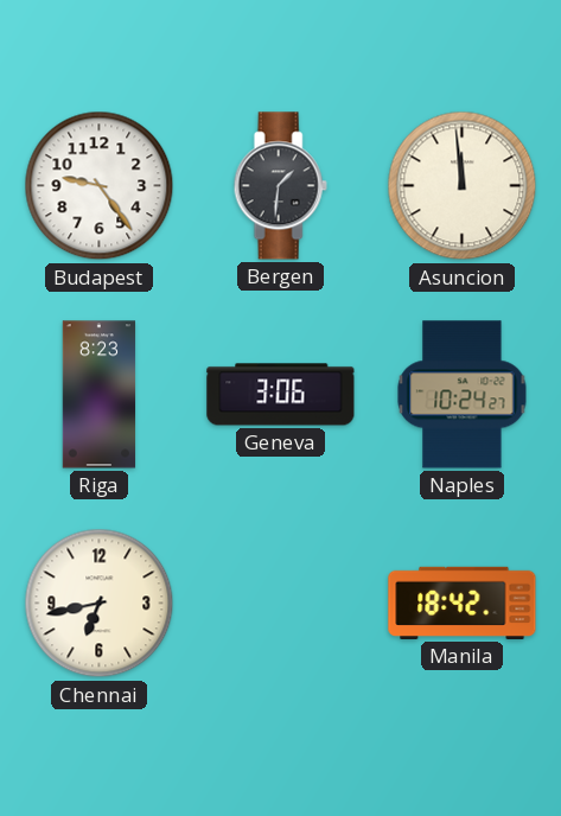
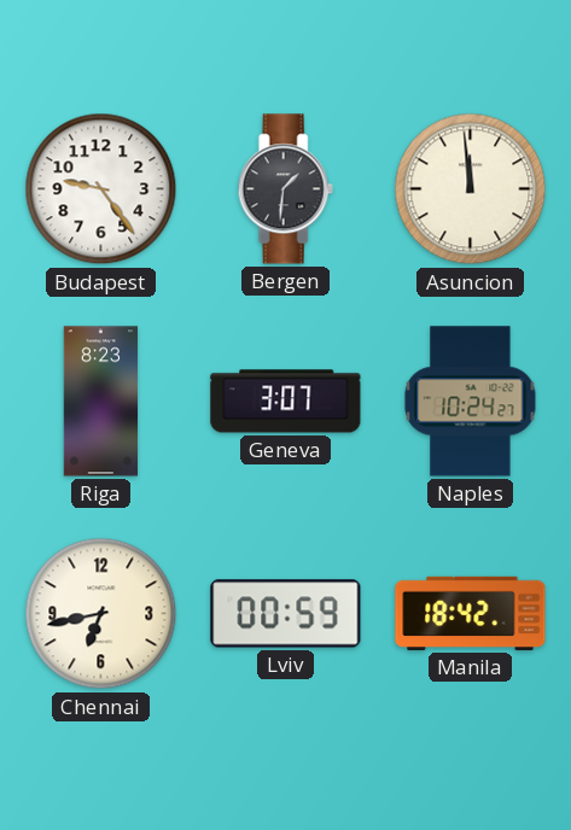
Geneva: 3:06 -> 3:07 (286, 402)
Lviv: none -> 00:59 (286, 614)
